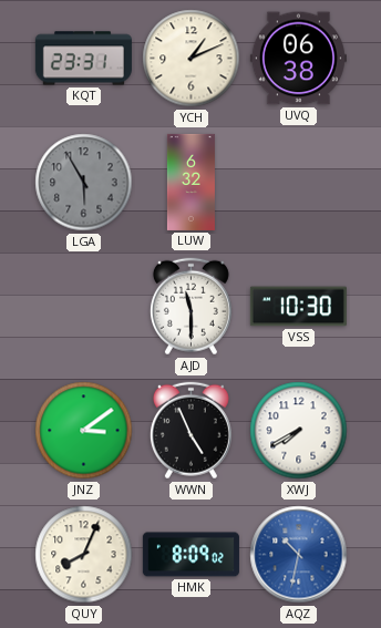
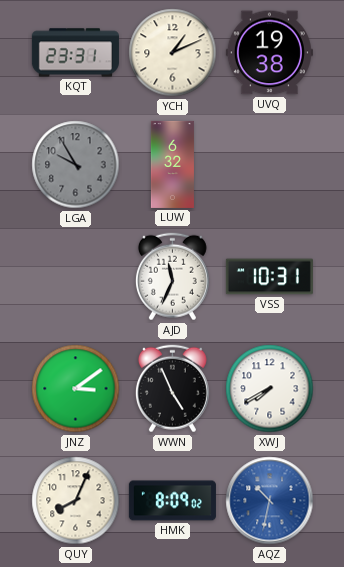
UVQ: 06:38 -> 19:38 (269, 53)
LGA: 5:55 -> 9:55 (76, 165)
AJD: 11:30 -> 11:34 (172, 277)
VSS: 10:30 -> 10:31 (269, 277)
